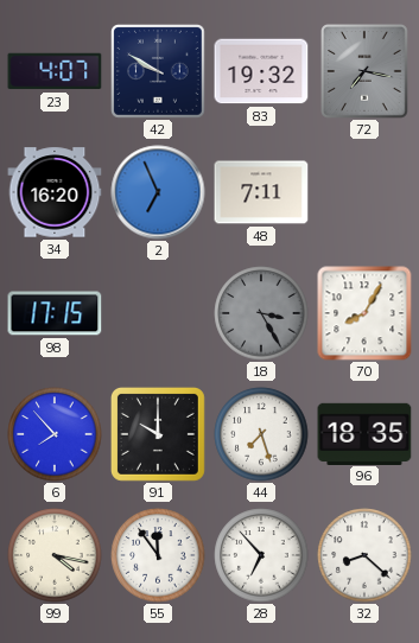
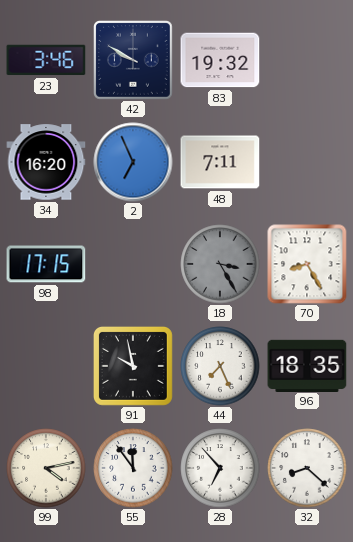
23: 4:07 -> 3:46 (46, 60)
72: 7:17 -> none (366, 72)
70: 8:05 -> 8:25 (307, 264)
6: 7:53 -> none (55, 434)
91: 10:00 -> 9:58 (133, 366)
44: 7:27 -> 7:26 (220, 366)
99: 4:17 -> 4:13 (46, 468)
